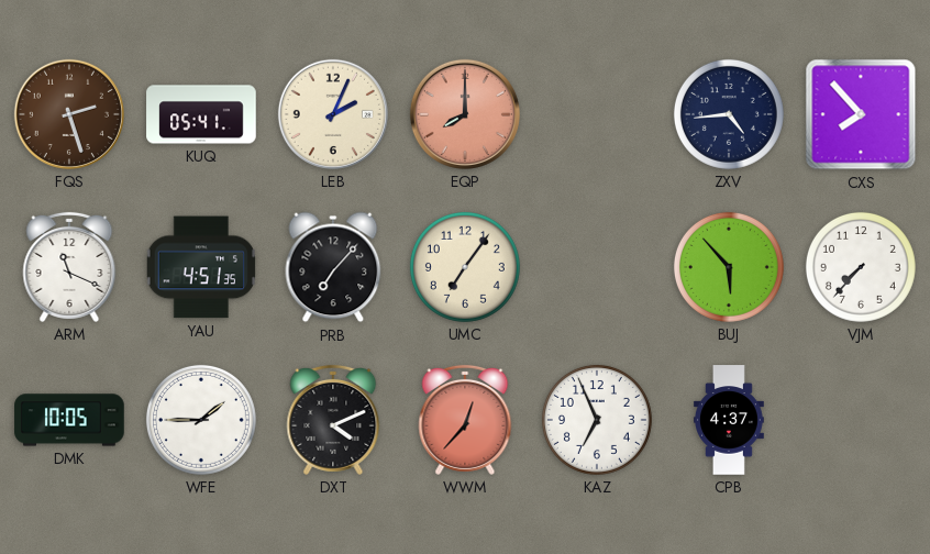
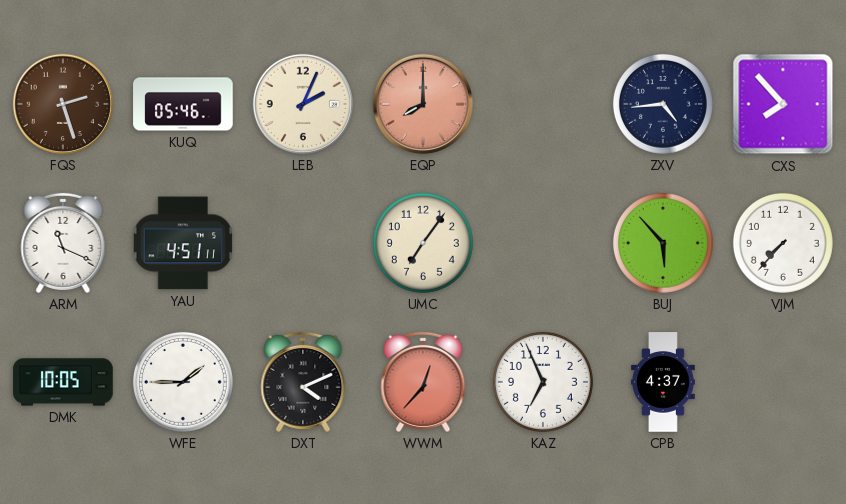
KUQ: 05:41 -> 05:46 (183, 104)
YAU: 4:51:35 -> 4:51:11 (183, 243)
PRB: 7:07 -> none (333, 267)
